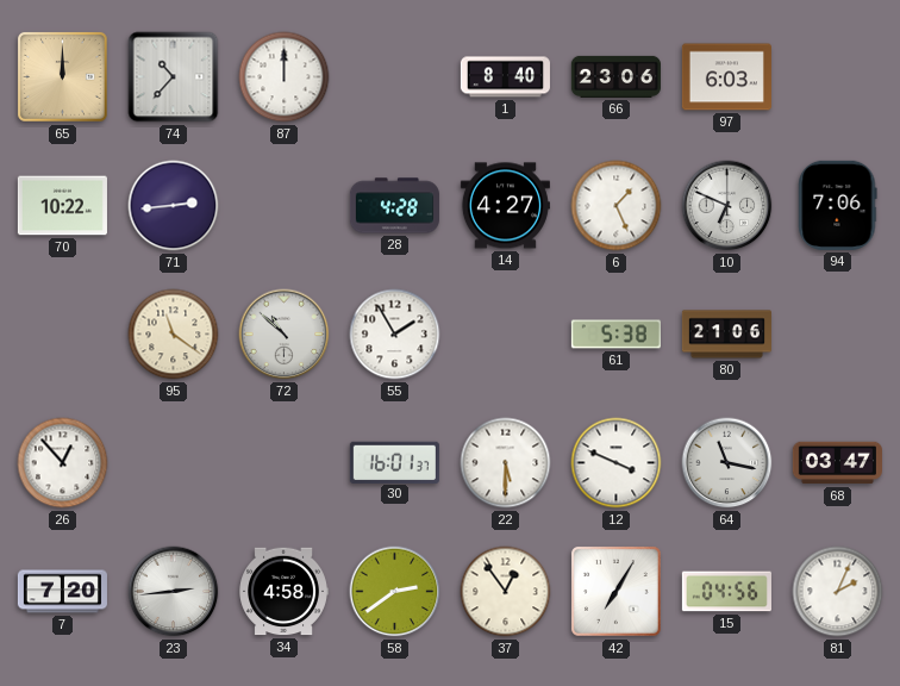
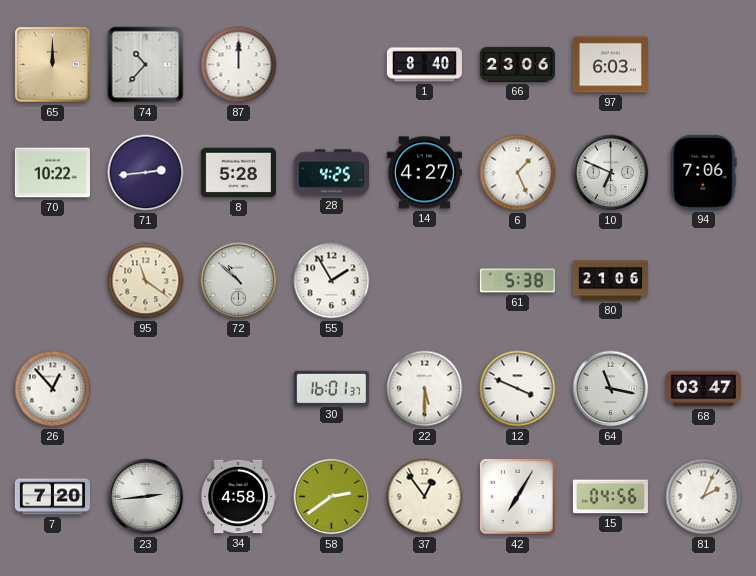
8: none -> 5:28 (238, 173)
28: 4:28 -> 4:25 (331, 173)
